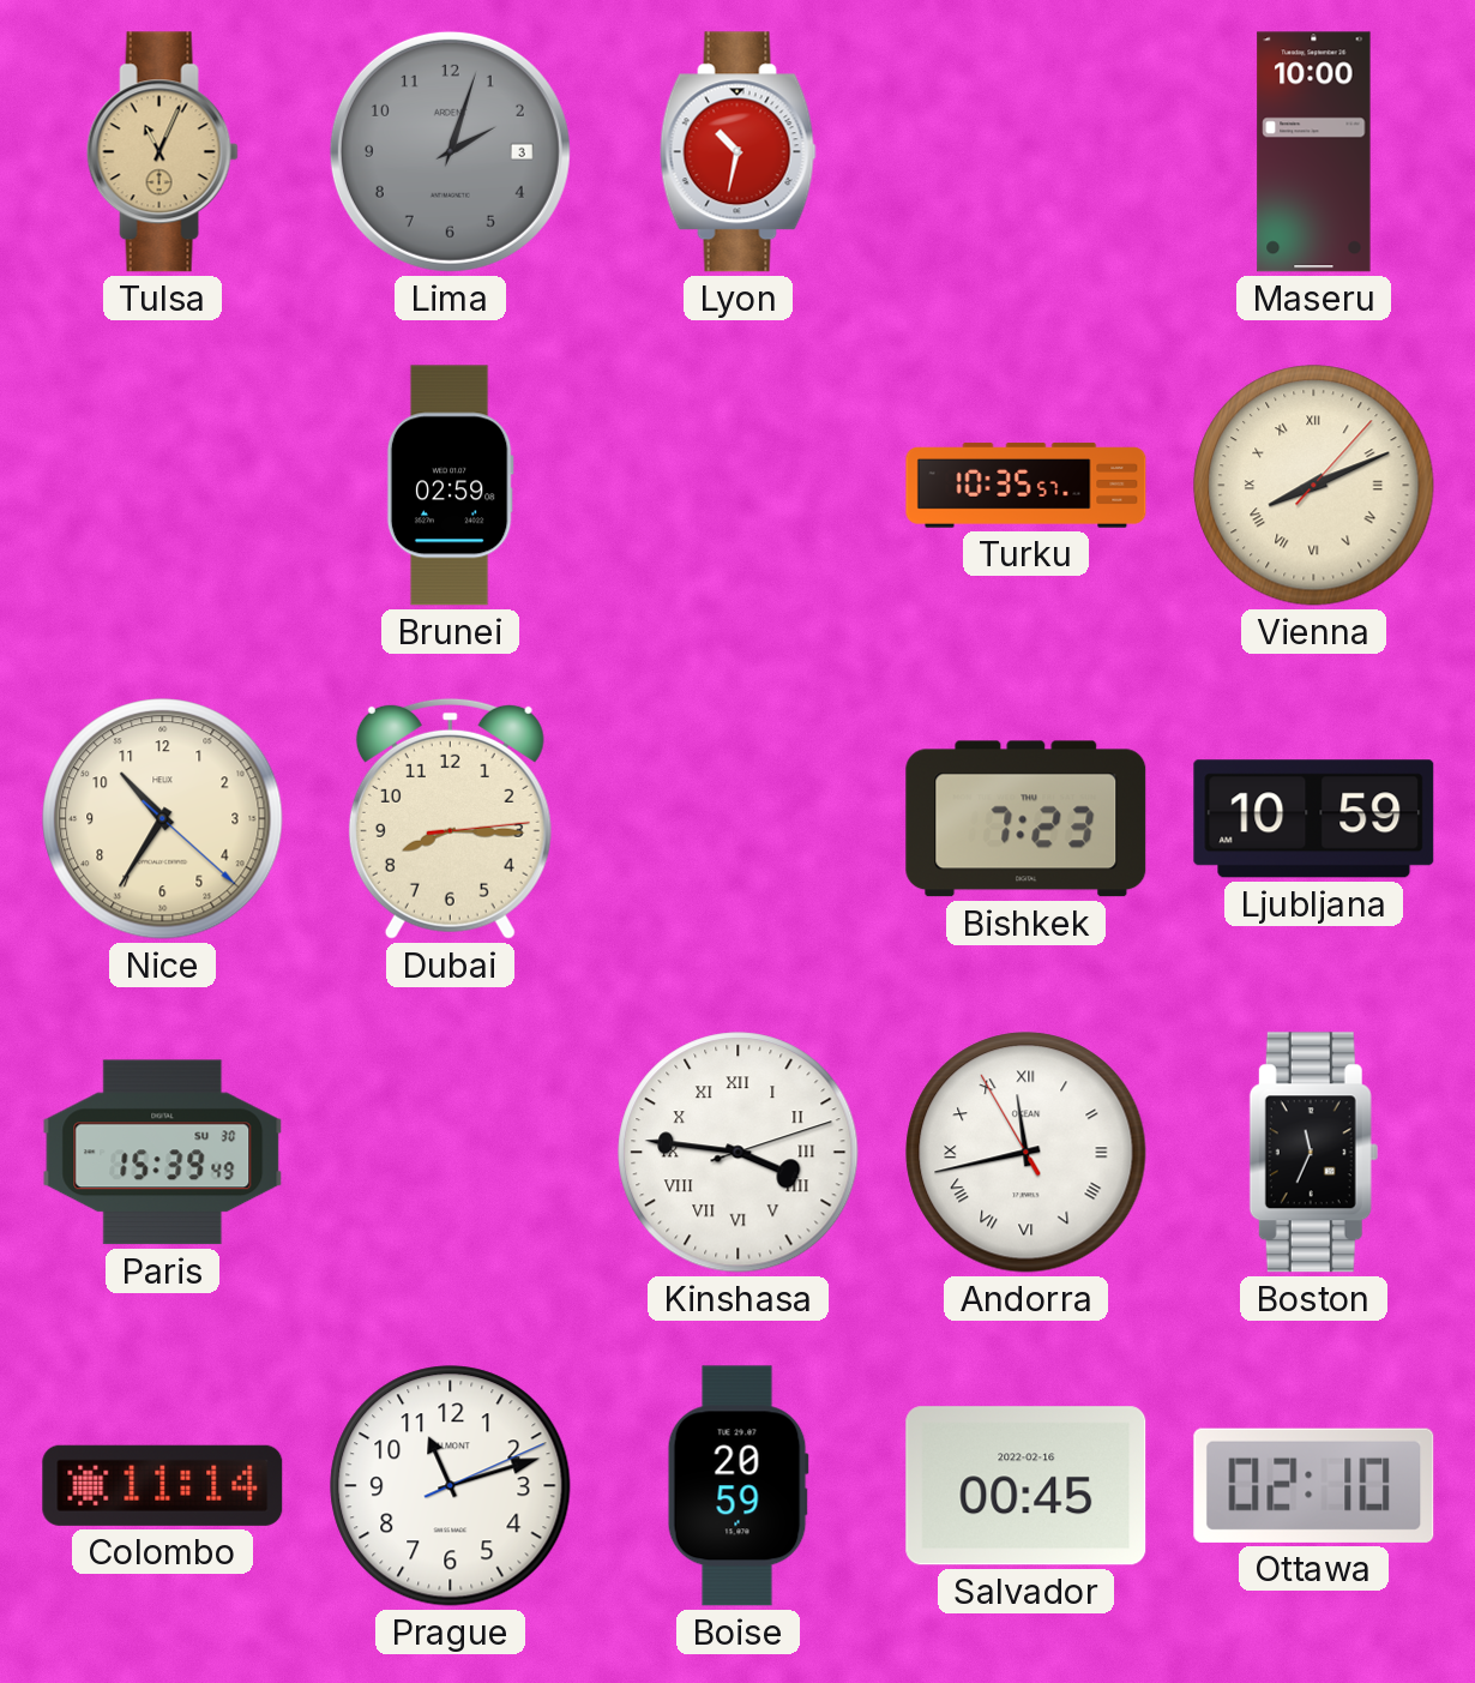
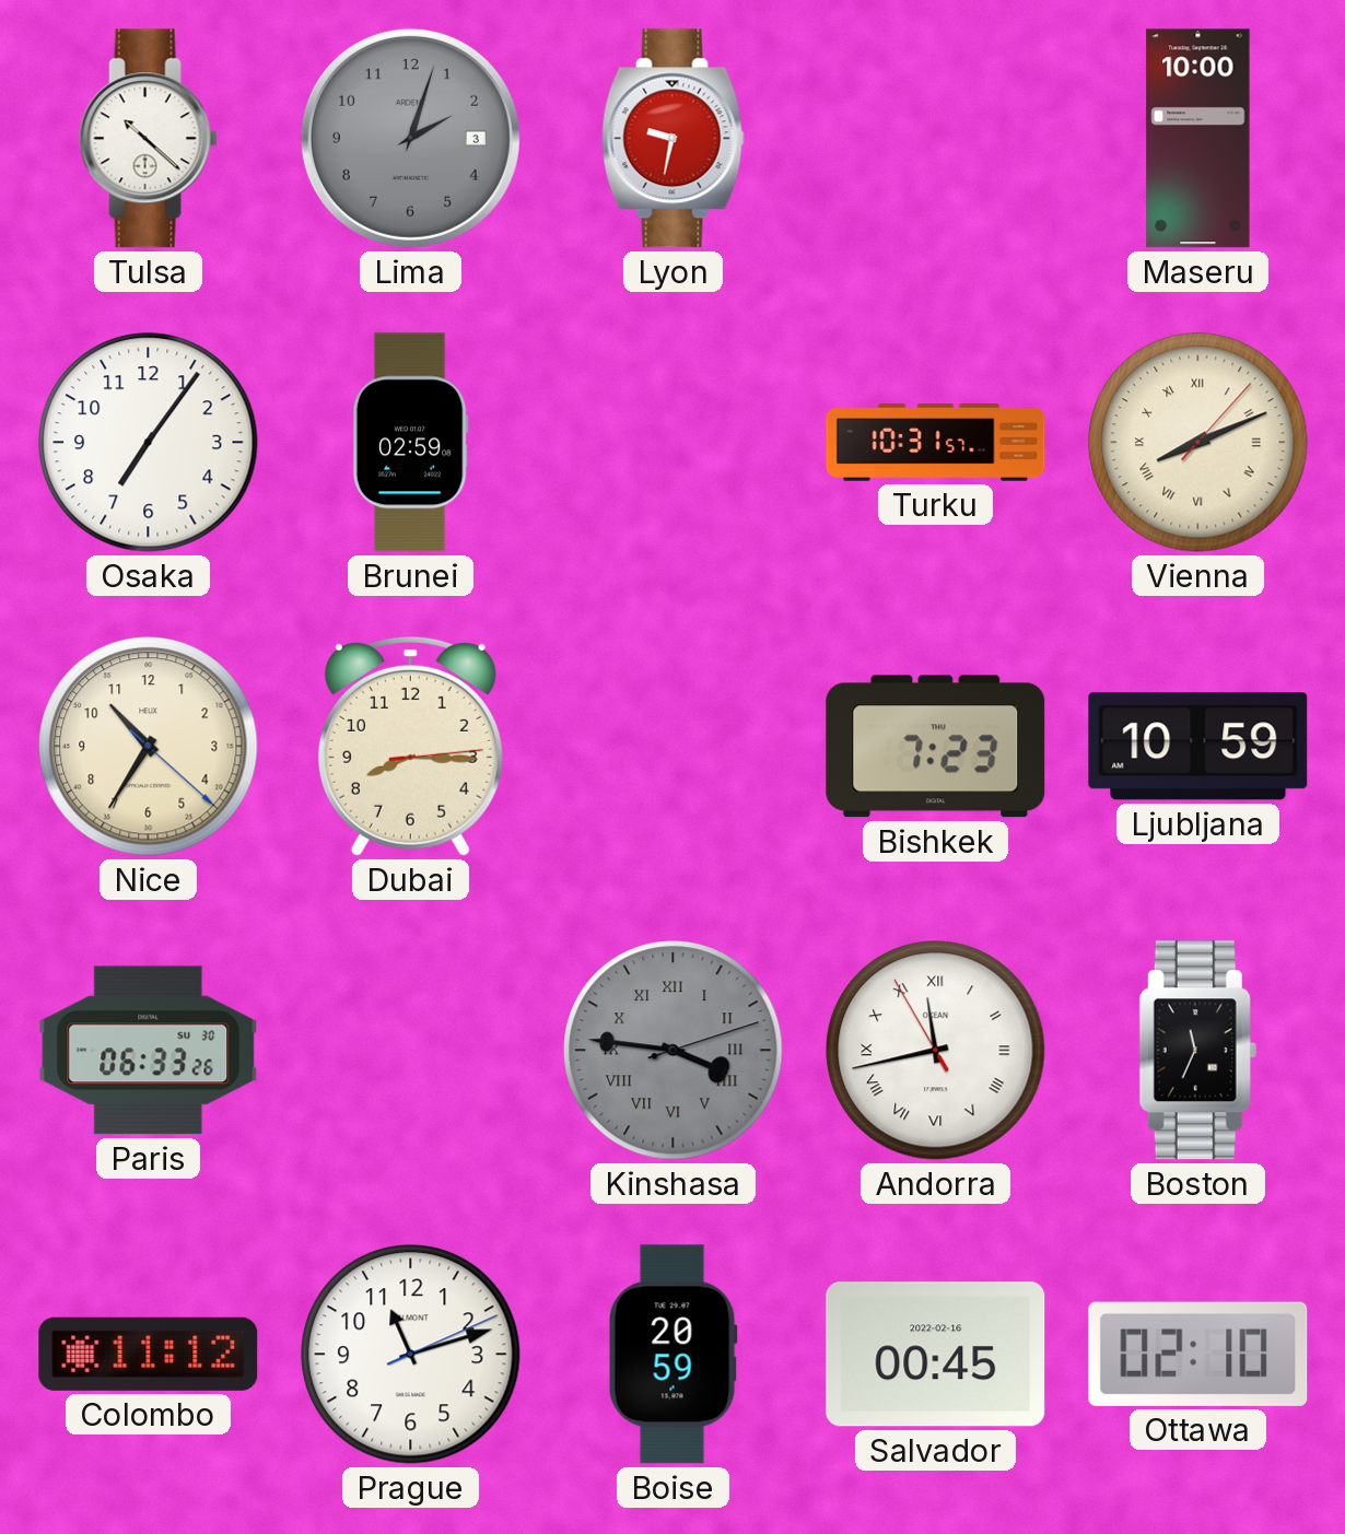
Tulsa: 11:04 -> 10:22 (148, 139)
Tulsa dial: champagne -> white (148, 139)
Lyon: 10:32 -> 9:32 (672, 139)
Osaka: none -> 7:06 (149, 443)
Turku: 10:35 -> 10:31 (936, 443)
Paris: 15:39 -> 06:33 (149, 1051)
Kinshasa dial: white -> grey (674, 1051)
Colombo: 11:14 -> 11:12 (149, 1354)
